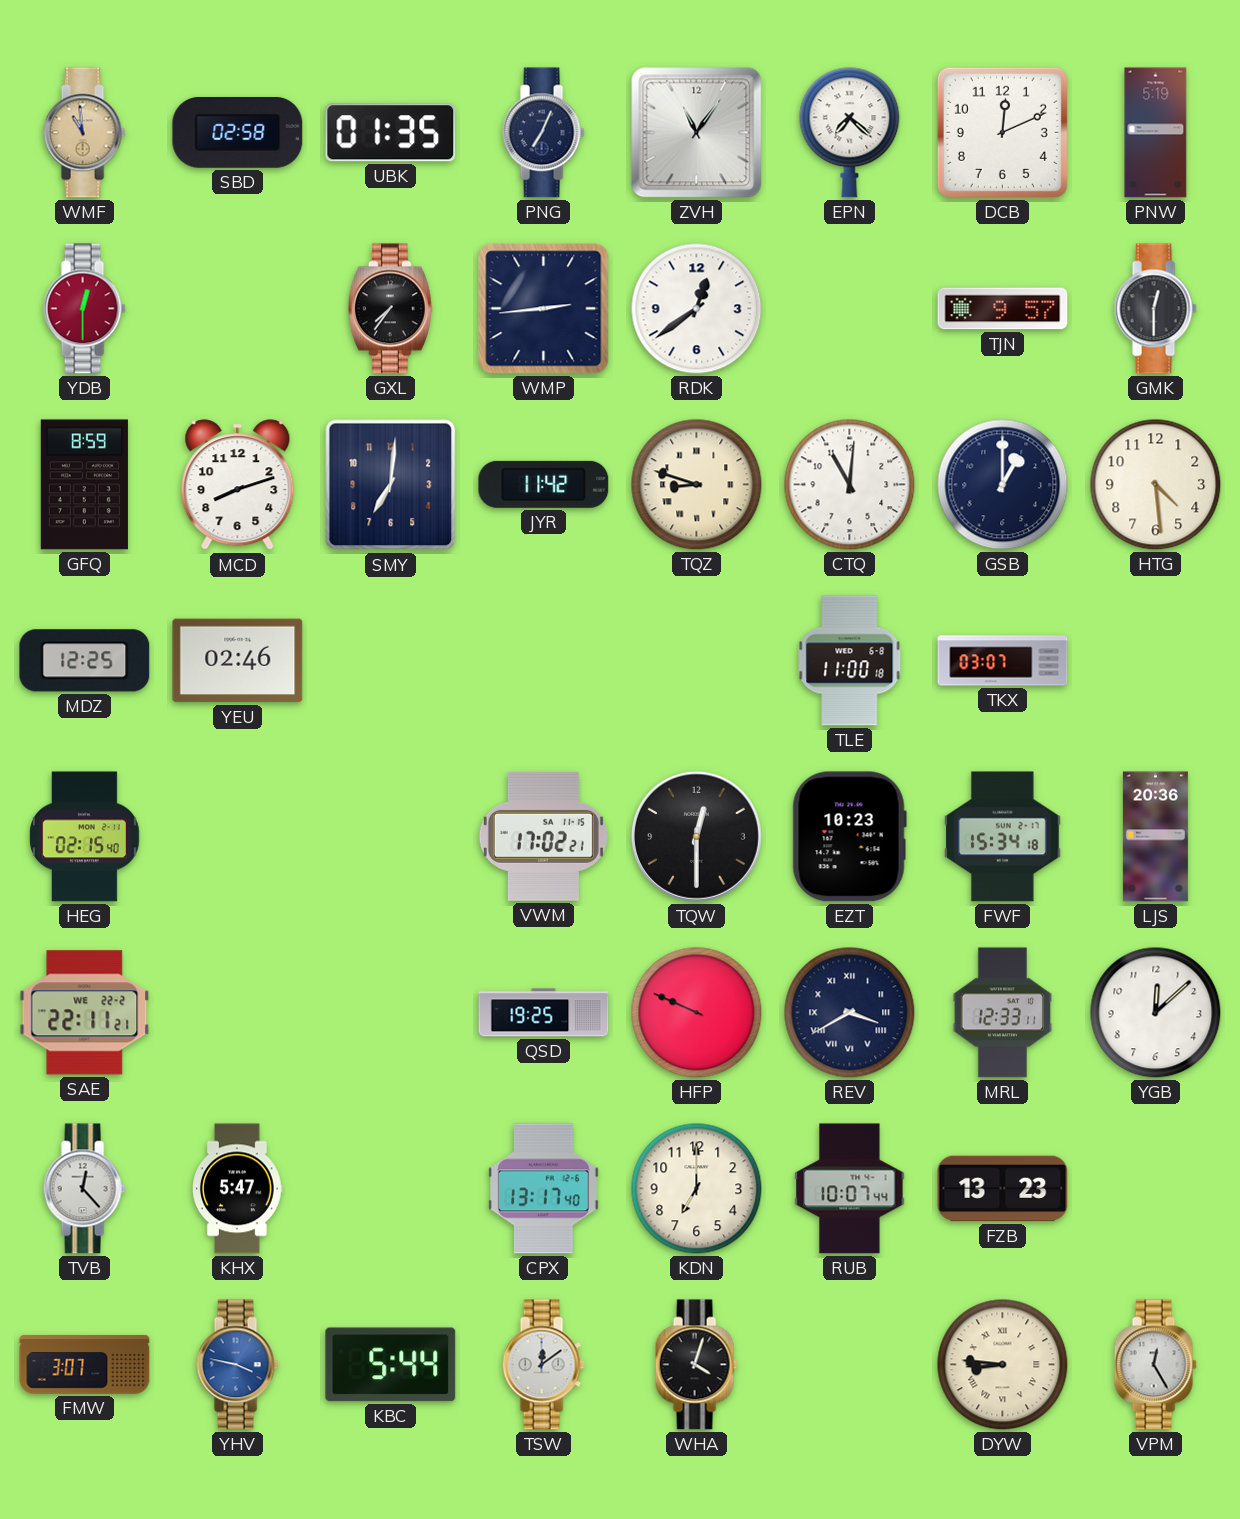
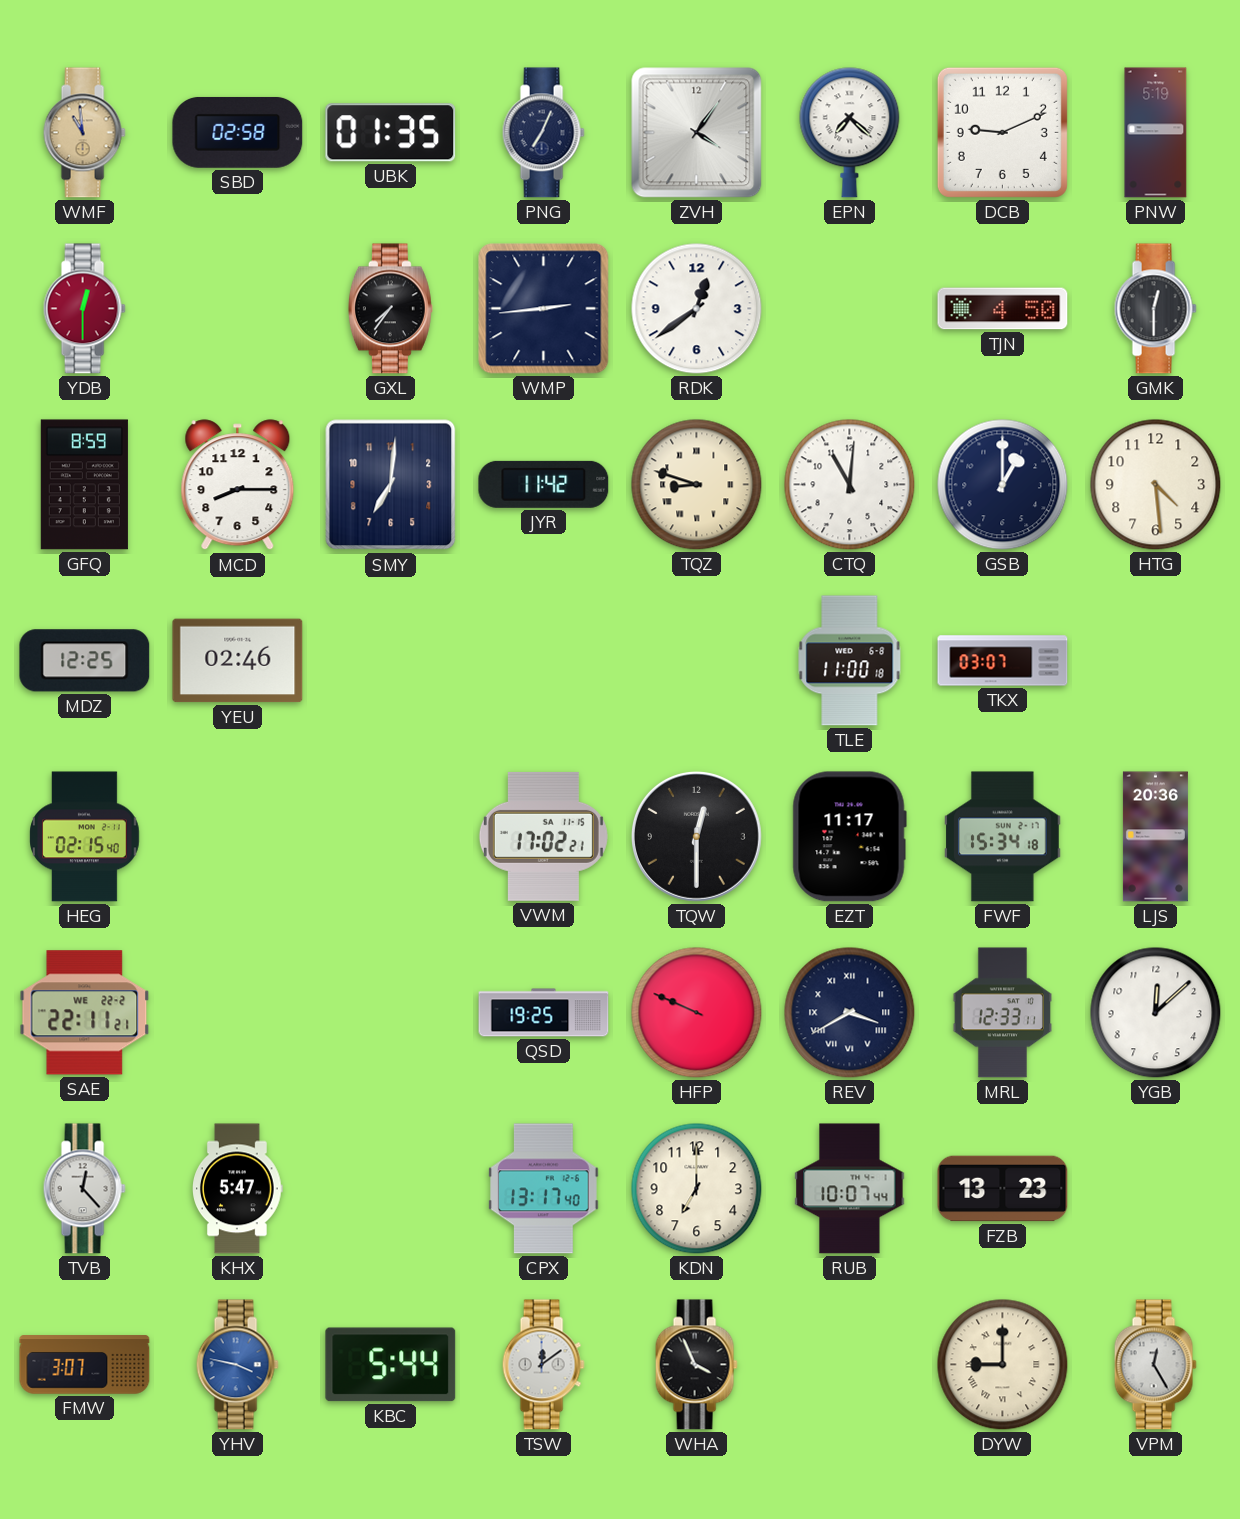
ZVH: 11:06 -> 4:06 (697, 133)
DCB: 12:11 -> 9:11 (1002, 132)
TJN: 9:57 -> 4:50 (1003, 309)
MCD: 8:12 -> 8:15 (238, 485)
EZT: 10:23 -> 11:17 (849, 837)
WHA: 4:03 -> 3:56 (696, 1365)
DYW: 8:46 -> 9:00 (1003, 1365)
